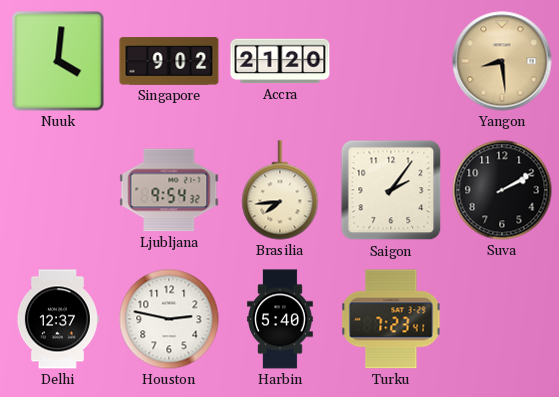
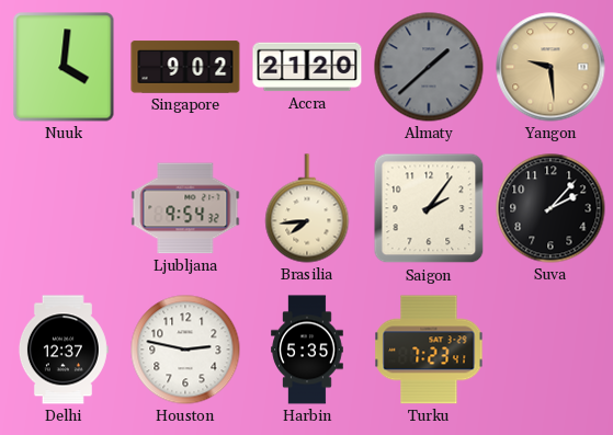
Almaty: none -> 1:38 (429, 67)
Yangon: 8:29 -> 9:29 (550, 67)
Suva: 2:10 -> 2:07 (550, 208)
Harbin: 5:40 -> 5:35 (307, 350)
